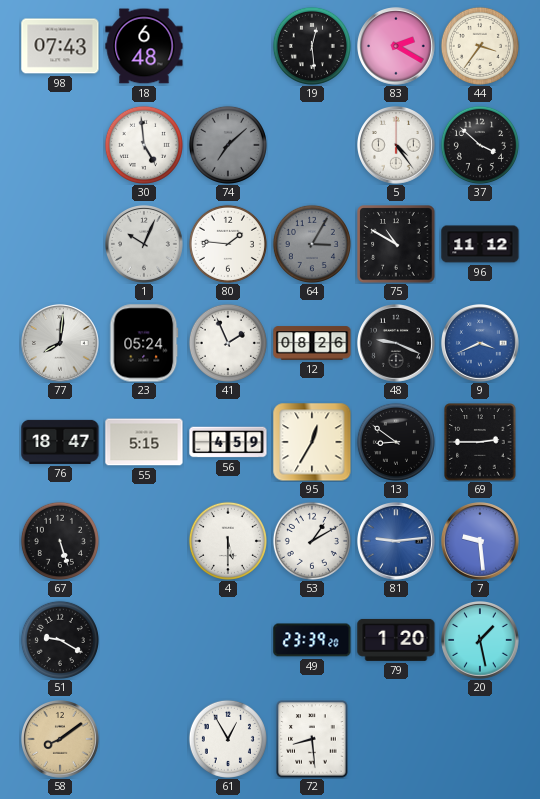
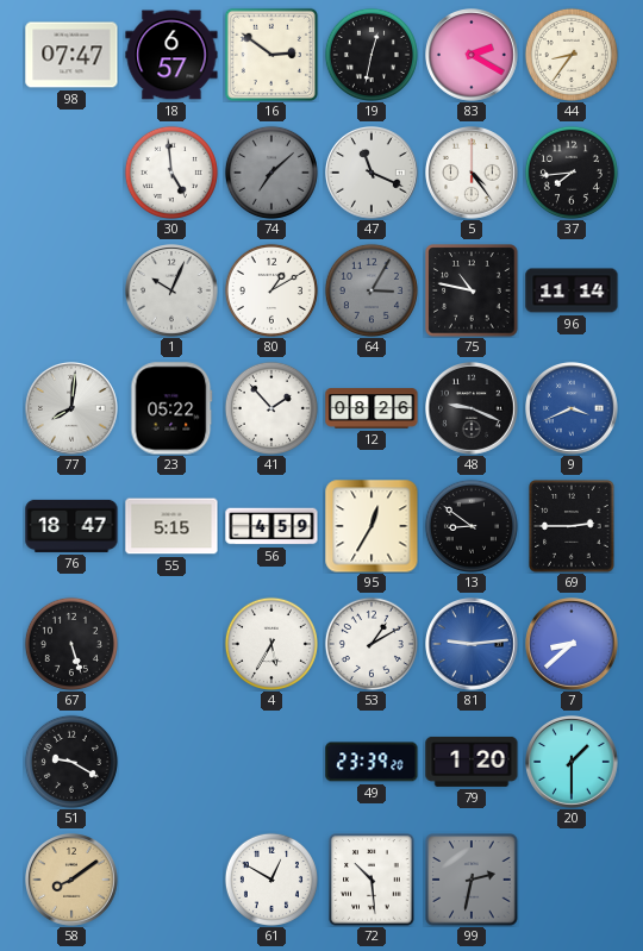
98: 07:43 -> 07:47 (71, 55)
18: 6:48 -> 6:57 (171, 55)
16: none -> 2:51 (271, 55)
19: 12:29 -> 12:32 (372, 55)
44: 3:36 -> 8:36 (572, 55)
47: none -> 11:19 (373, 174)
37: 3:52 -> 7:44 (572, 173)
80: 1:46 -> 1:10 (271, 290)
75: 10:50 -> 10:47 (472, 290)
96: 11:12 -> 11:14 (572, 290)
23: 05:24 -> 05:22 (171, 408)
41: 1:56 -> 1:53 (271, 408)
4: 5:30 -> 5:35 (271, 644)
7: 9:29 -> 8:38 (573, 645)
20: 1:28 -> 1:30 (573, 763)
61: 12:55 -> 12:50 (271, 880)
72: 8:29 -> 10:29 (372, 880)
99: none -> 2:32 (472, 880)
